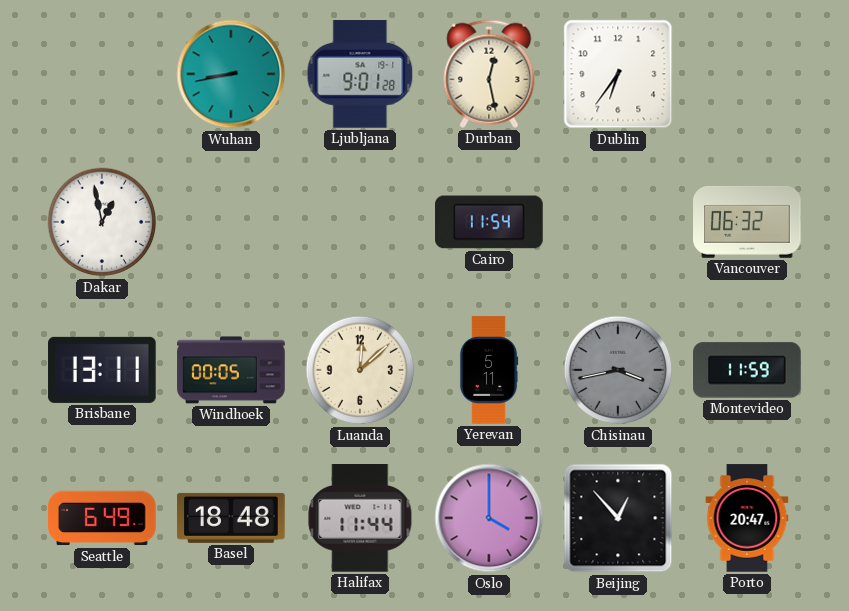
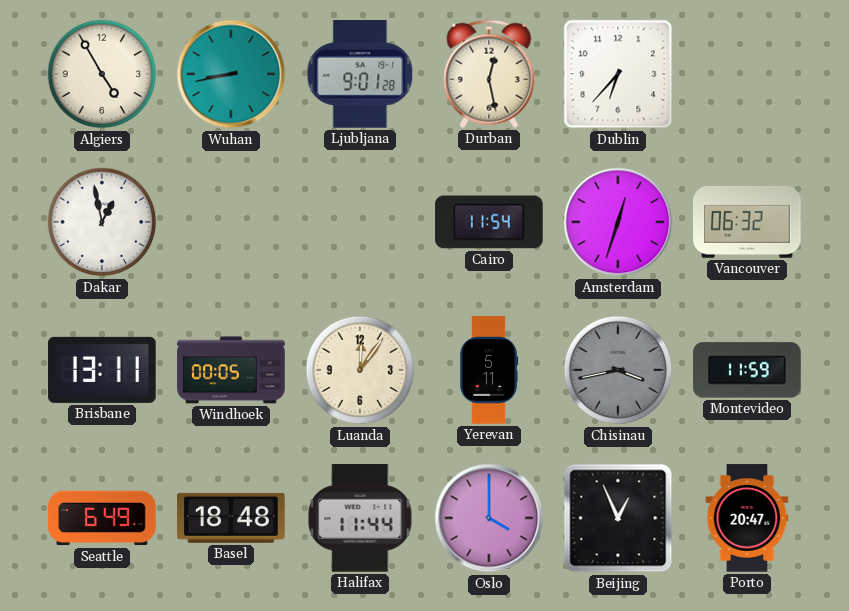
Algiers: none -> 4:55 (102, 74)
Dublin: 6:36 -> 6:37 (618, 74)
Amsterdam: none -> 12:33 (618, 222)
Luanda: 12:08 -> 12:06 (360, 370)
Beijing: 12:53 -> 12:56 (618, 518)
